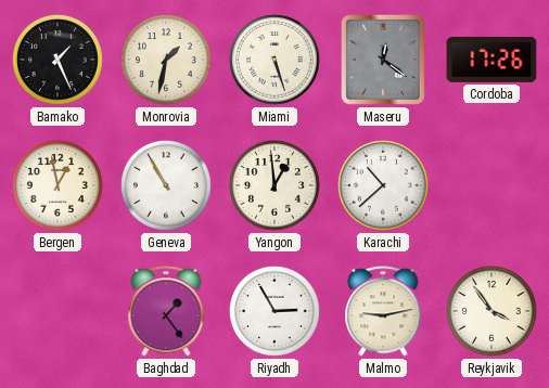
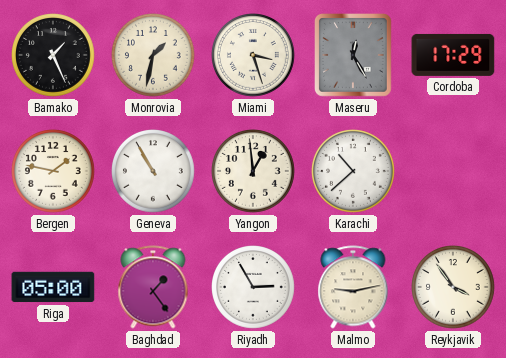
Miami: 5:27 -> 3:27 (254, 56)
Maseru: 12:21 -> 12:25 (354, 56)
Cordoba: 17:26 -> 17:29 (453, 55)
Bergen: 12:58 -> 1:47 (54, 172)
Riga: none -> 05:00 (53, 287)
